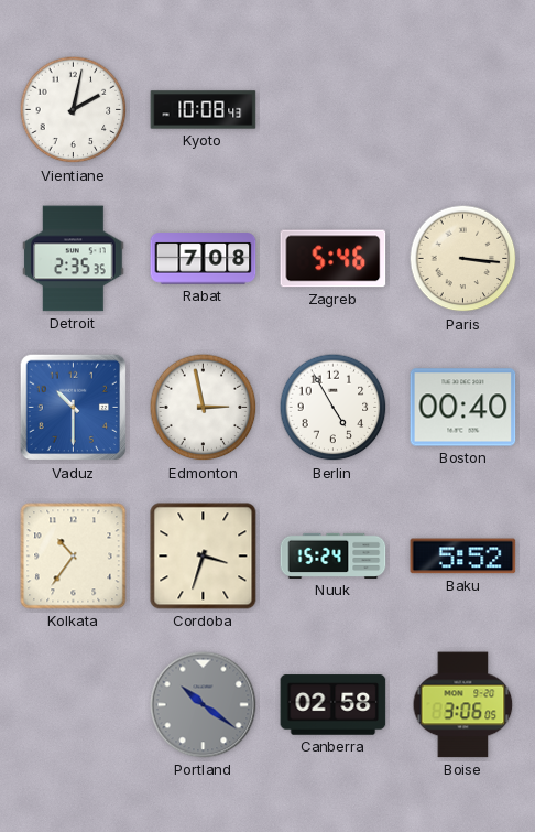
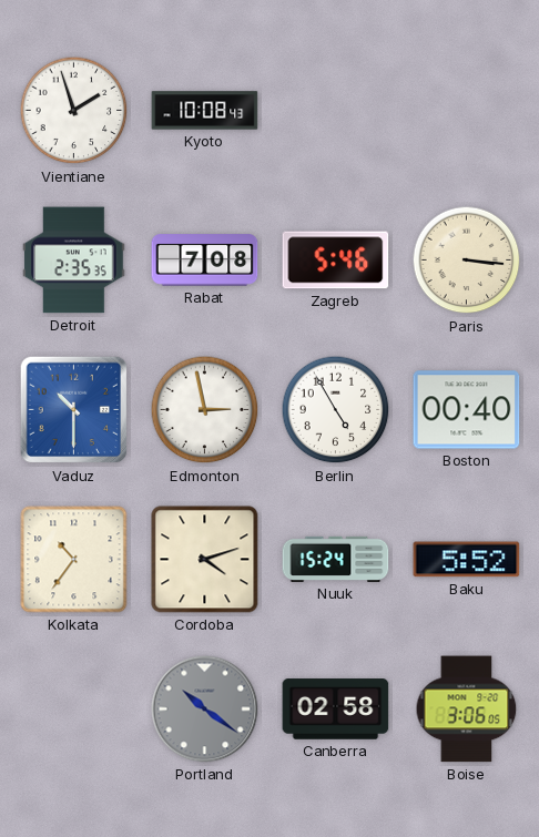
Vientiane: 2:02 -> 1:57 (74, 111)
Cordoba: 3:33 -> 4:12 (205, 560)
